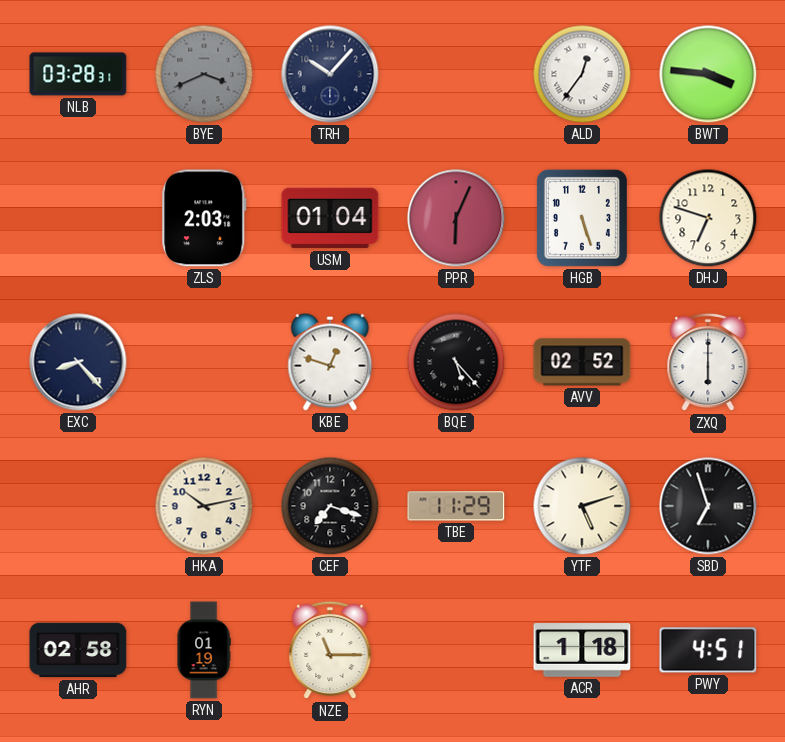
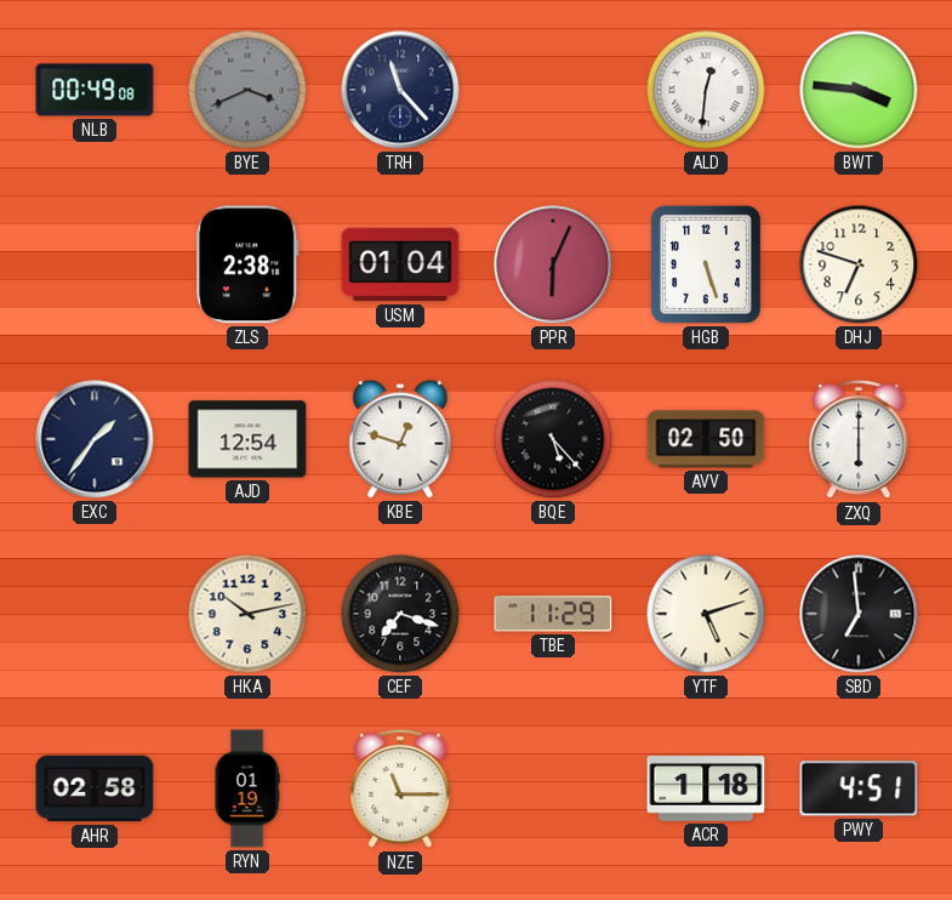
NLB: 03:28 -> 00:49 (95, 90)
TRH: 10:07 -> 11:23 (400, 90)
ALD: 12:36 -> 12:31 (706, 90)
ZLS: 2:03 -> 2:38 (247, 264)
EXC: 8:23 -> 1:36 (95, 439)
AJD: none -> 12:54 (247, 439)
AVV: 02:52 -> 02:50 (706, 439)
SBD: 6:57 -> 6:59 (859, 614)
